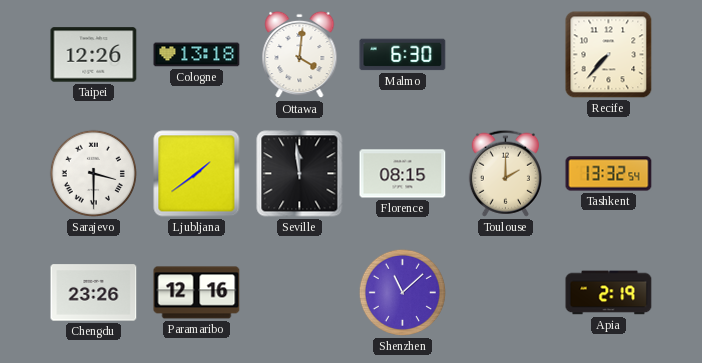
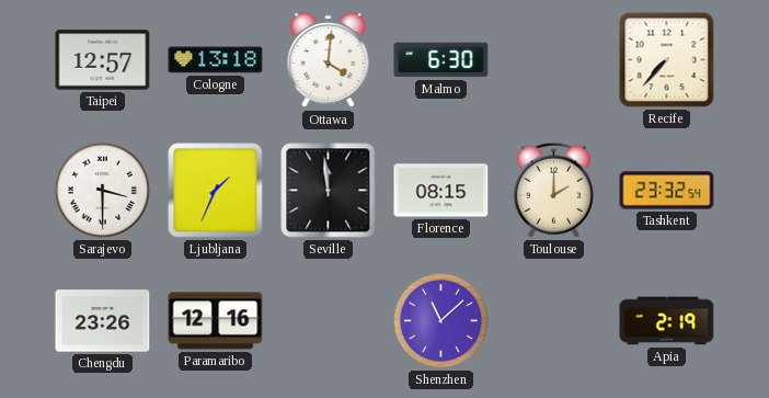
Taipei: 12:26 -> 12:57 (103, 60)
Ljubljana: 1:39 -> 1:34 (216, 191)
Tashkent: 13:32 -> 23:32 (667, 191)
